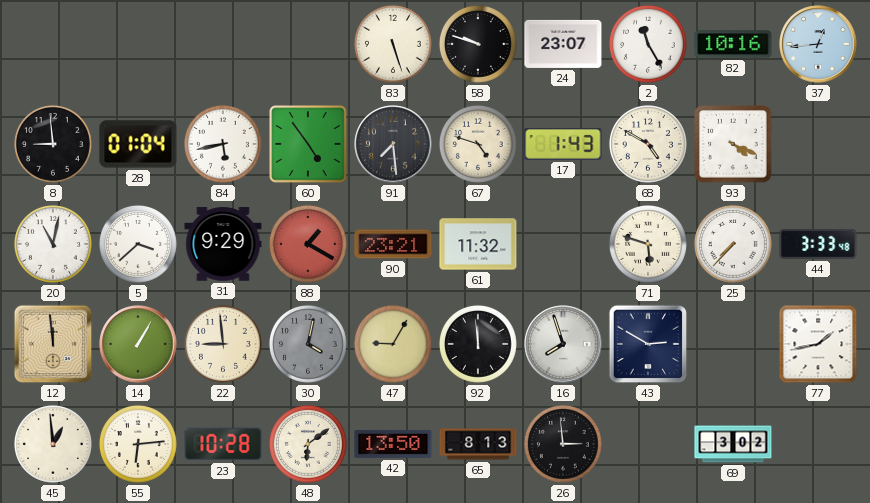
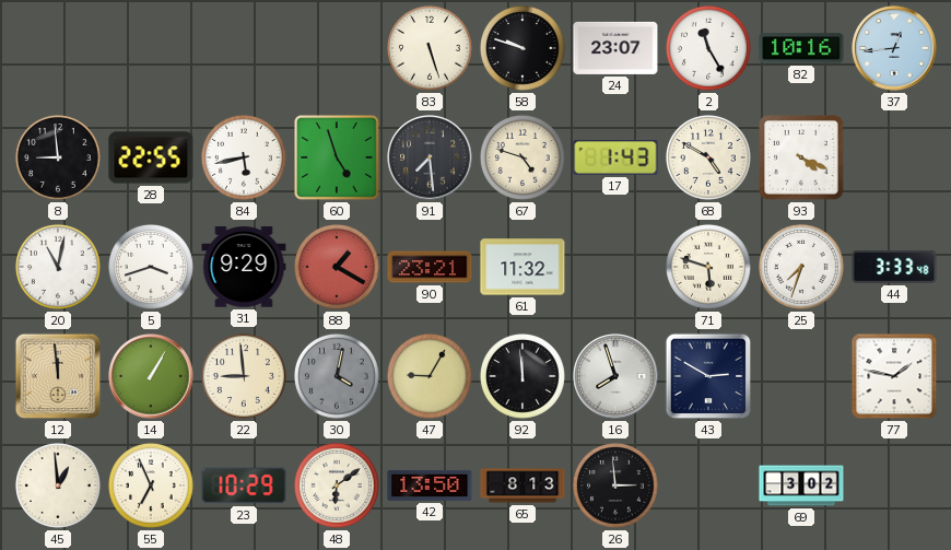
28: 01:04 -> 22:55 (151, 157)
60: 4:54 -> 4:57 (337, 157)
5: 3:38 -> 3:42 (151, 267)
25: 7:37 -> 7:33 (801, 267)
77: 1:43 -> 1:47 (894, 376)
55: 6:14 -> 6:56 (151, 485)
23: 10:28 -> 10:29 (244, 485)
